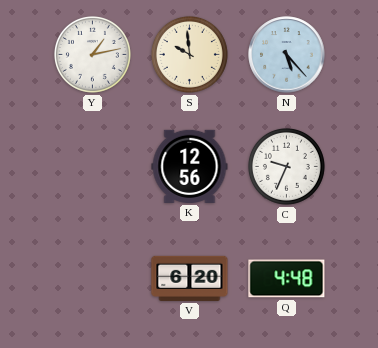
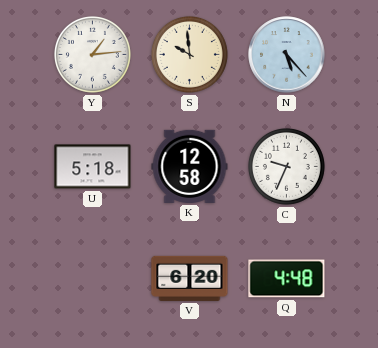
Y: 1:13 -> 1:14 (92, 54)
U: none -> 5:18 (93, 167)
K: 12:56 -> 12:58 (190, 166)
